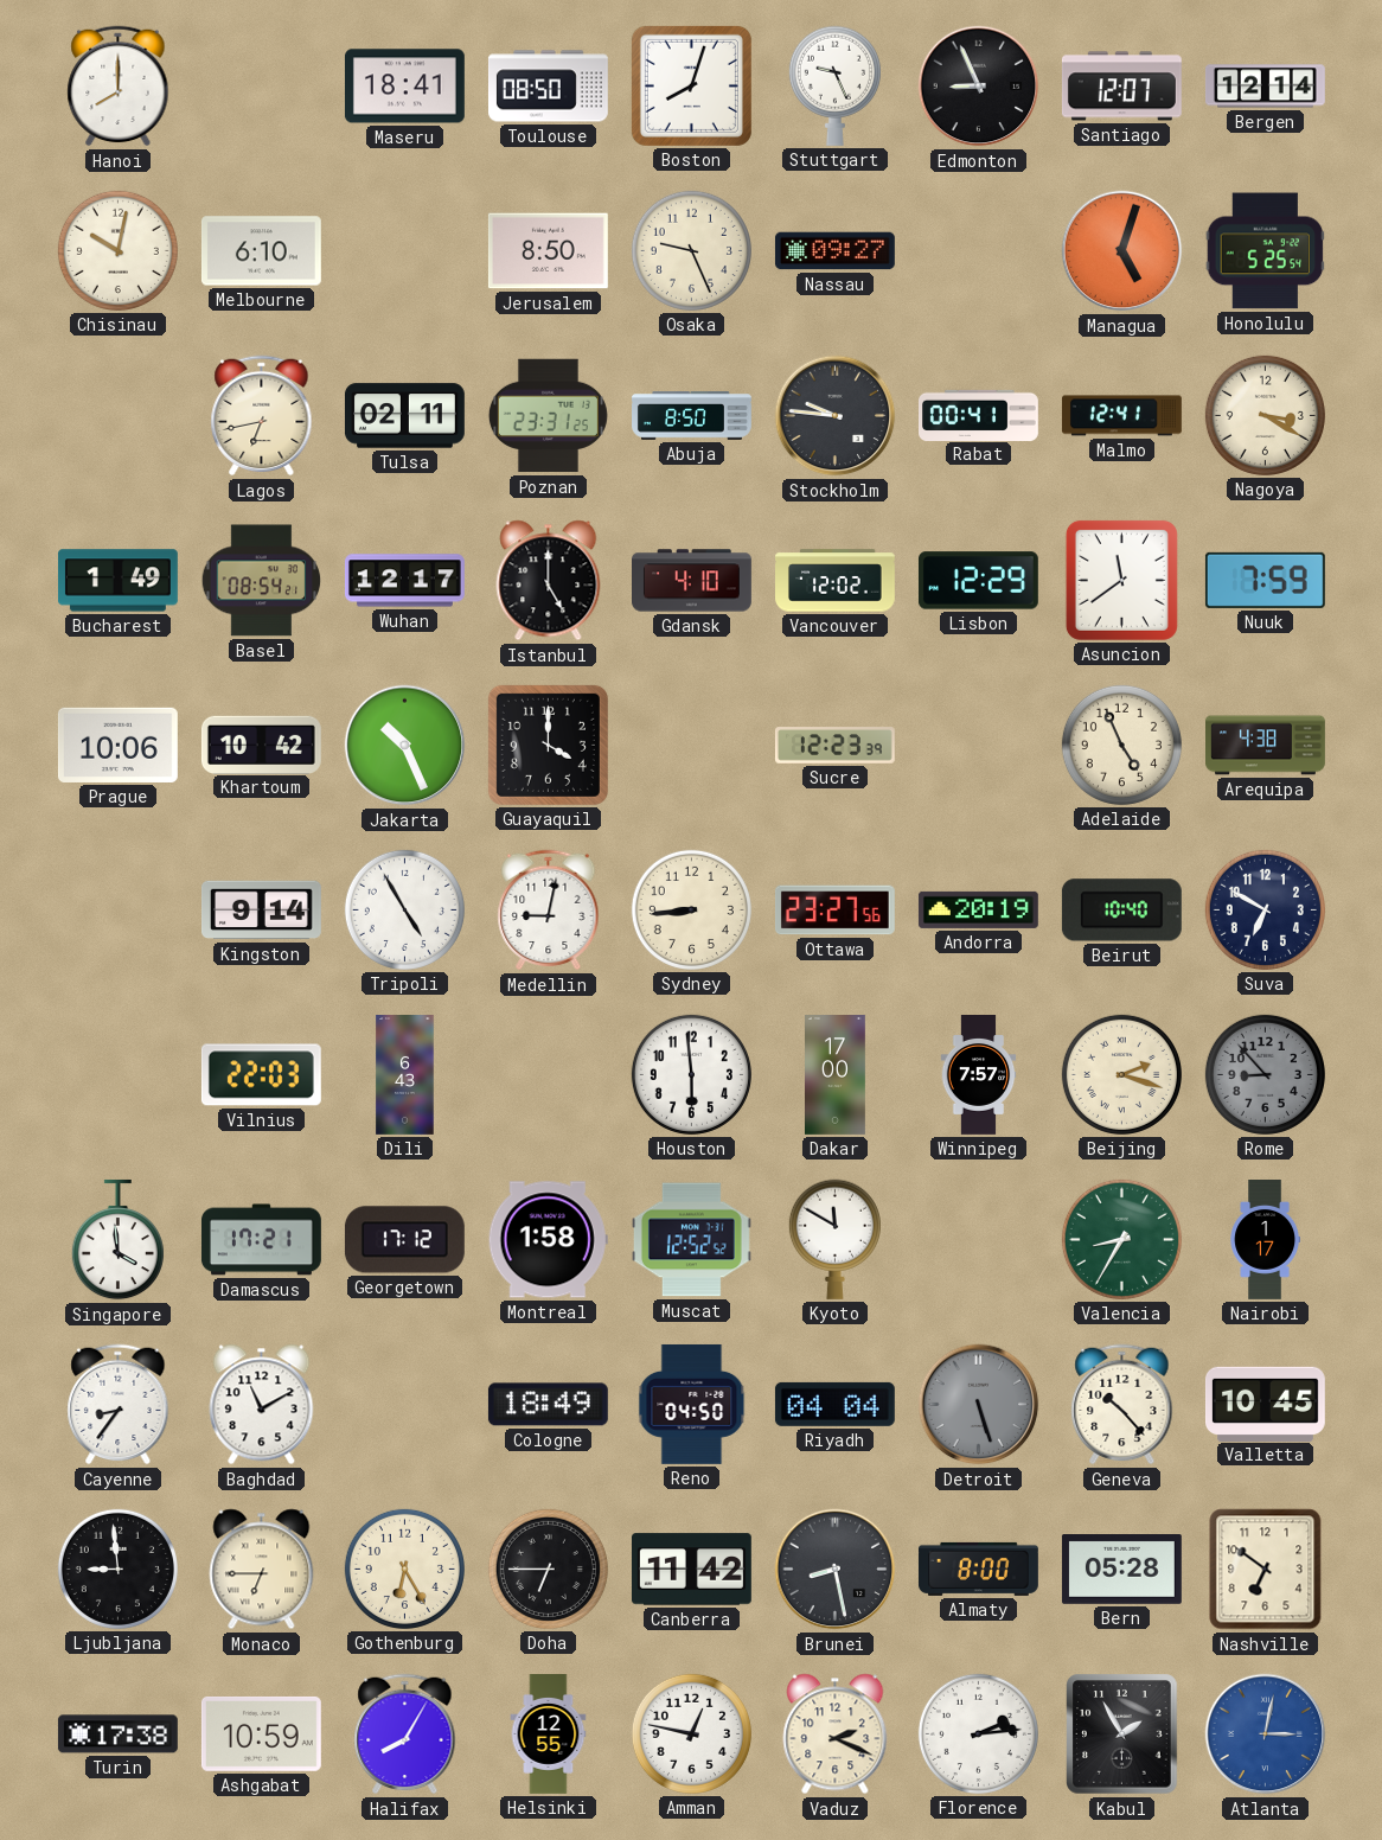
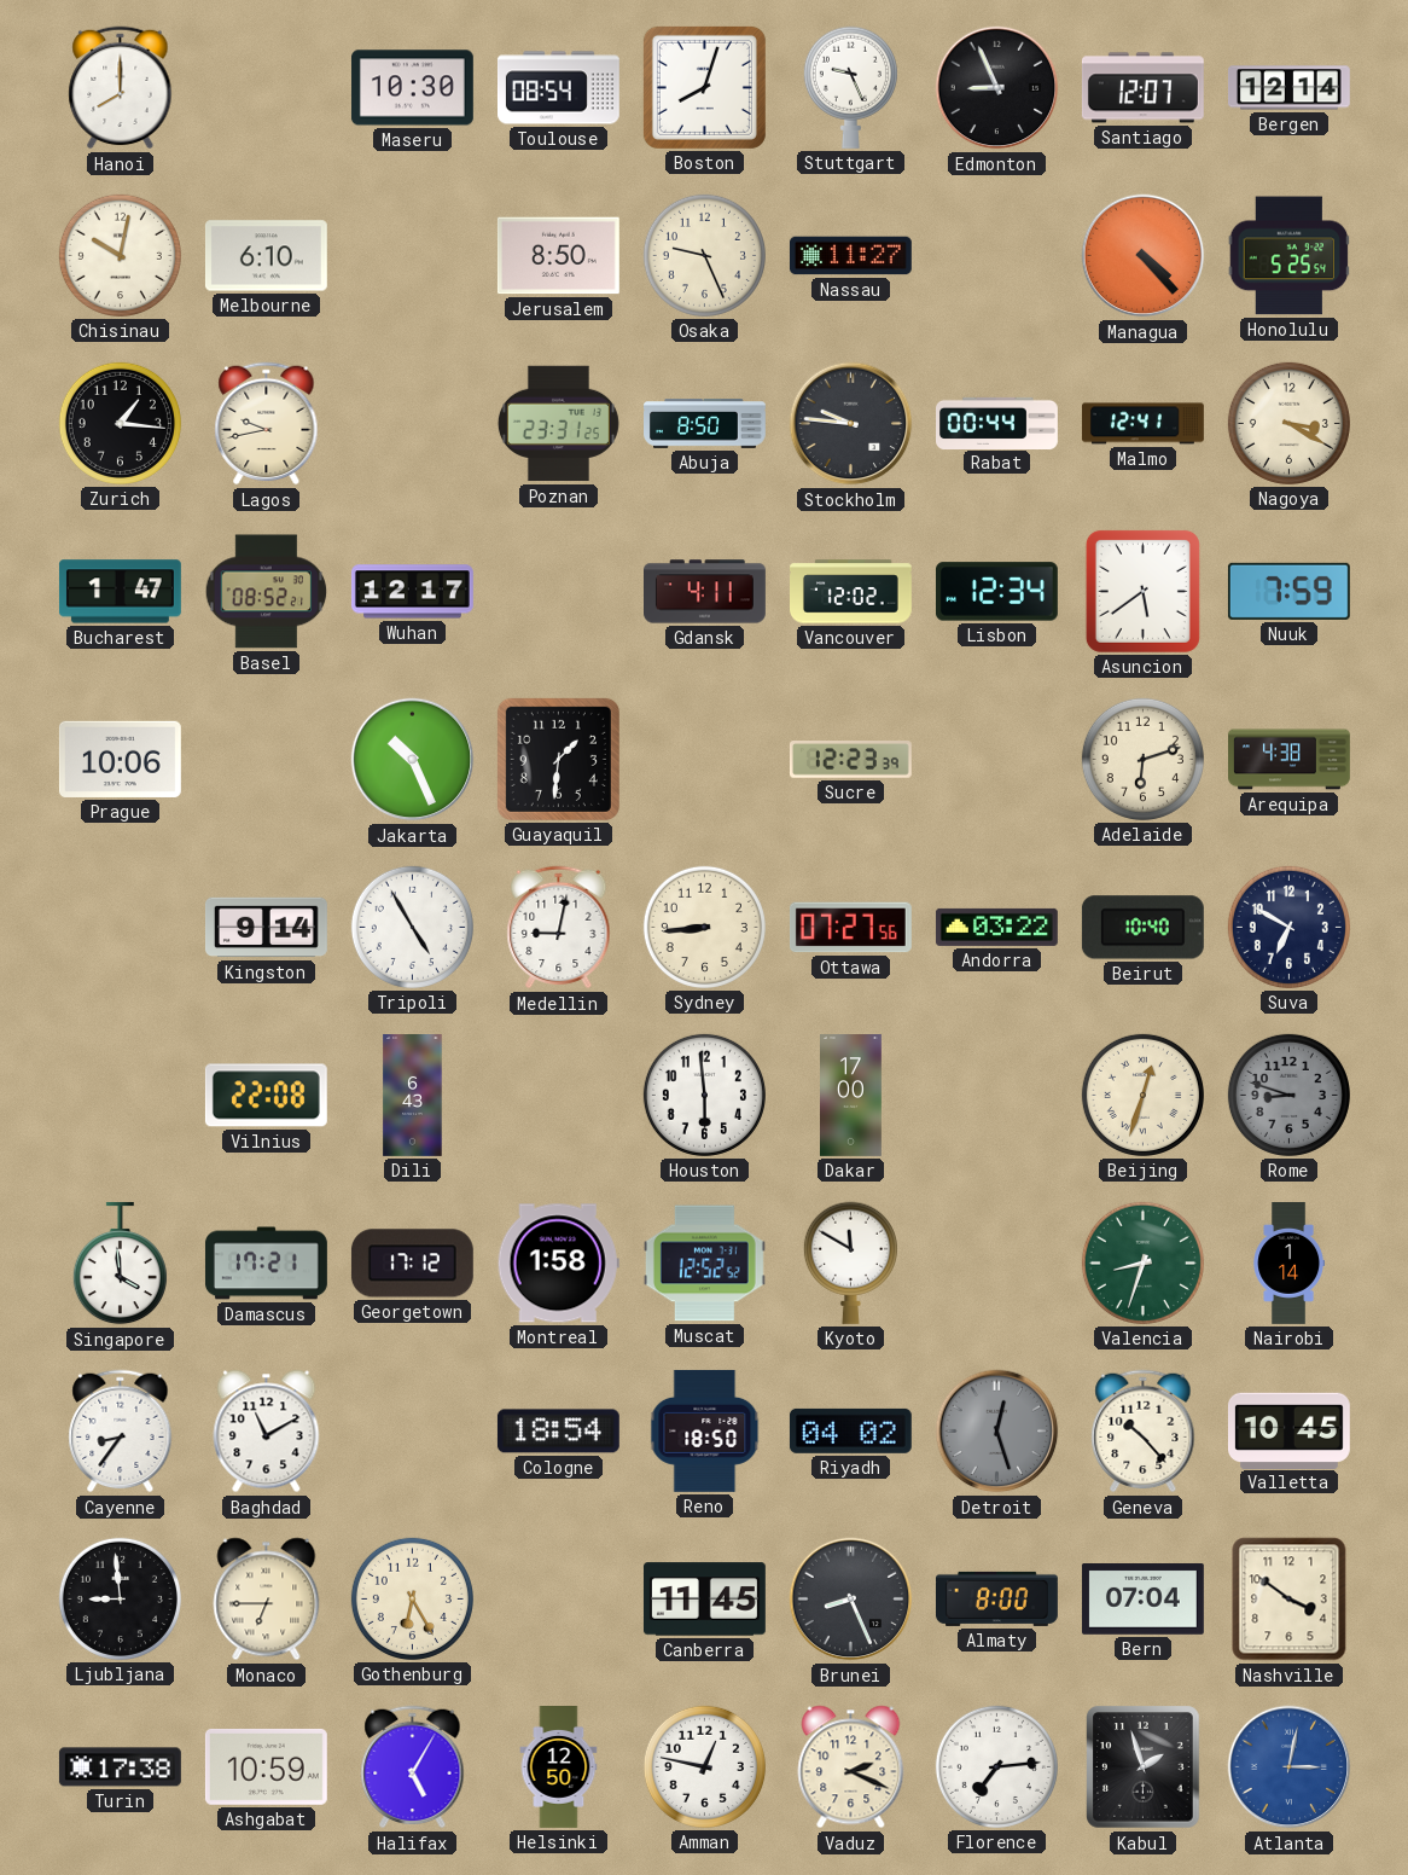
Maseru: 18:41 -> 10:30 (412, 88)
Toulouse: 08:50 -> 08:54 (558, 88)
Nassau: 09:27 -> 11:27 (850, 256)
Managua: 5:03 -> 4:23 (1144, 256)
Zurich: none -> 1:16 (120, 423)
Lagos: 6:43 -> 9:43 (267, 424)
Tulsa: 02:11 -> none (404, 416)
Rabat: 00:41 -> 00:44 (997, 423)
Bucharest: 1:49 -> 1:47 (120, 592)
Basel: 08:54 -> 08:52 (267, 592)
Istanbul: 5:00 -> none (549, 581)
Gdansk: 4:10 -> 4:11 (705, 592)
Lisbon: 12:29 -> 12:34 (996, 592)
Asuncion: 11:39 -> 5:39 (1142, 591)
Khartoum: 10:42 -> none (261, 745)
Guayaquil: 4:00 -> 1:31 (558, 759)
Adelaide: 4:56 -> 6:12 (1142, 759)
Ottawa: 23:27 -> 07:27 (850, 928)
Andorra: 20:19 -> 03:22 (996, 927)
Vilnius: 22:03 -> 22:08 (266, 1096)
Winnipeg: 7:57 -> none (979, 1075)
Beijing: 2:18 -> 12:33 (1142, 1095)
Rome: 8:53 -> 8:48 (1288, 1095)
Valencia: 8:35 -> 8:33 (1142, 1262)
Nairobi: 1:17 -> 1:14 (1288, 1264)
Cologne: 18:49 -> 18:54 (558, 1432)
Reno: 04:50 -> 18:50 (705, 1430)
Riyadh: 04:04 -> 04:02 (850, 1430)
Detroit: 5:27 -> 12:27 (997, 1432)
Doha: 6:45 -> none (548, 1569)
Canberra: 11:42 -> 11:45 (704, 1600)
Brunei: 8:28 -> 8:26 (851, 1600)
Bern: 05:28 -> 07:04 (1142, 1600)
Nashville: 6:51 -> 3:51 (1290, 1600)
Halifax: 8:05 -> 5:05 (413, 1767)
Helsinki: 12:55 -> 12:50 (559, 1767)
Florence: 2:14 -> 7:14 (996, 1766)
Kabul: 1:55 -> 1:57 (1144, 1767)
